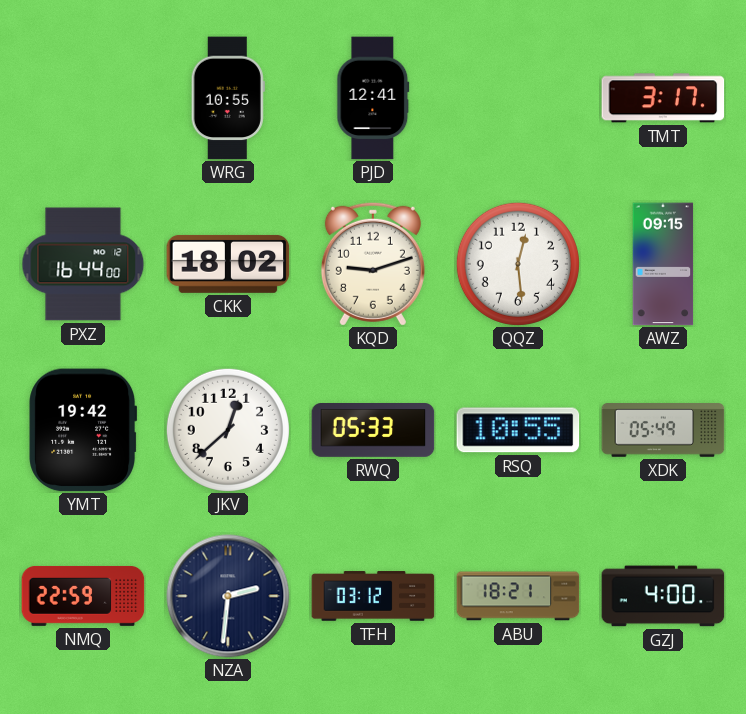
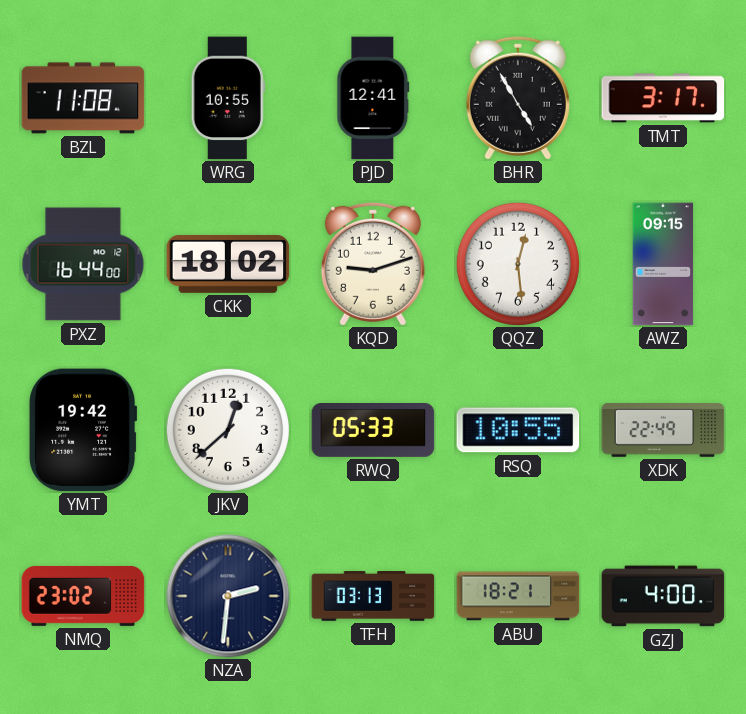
BZL: none -> 11:08 (83, 98)
BHR: none -> 4:55 (518, 98)
XDK: 05:49 -> 22:49 (663, 430)
NMQ: 22:59 -> 23:02 (83, 596)
TFH: 03:12 -> 03:13 (373, 596)
